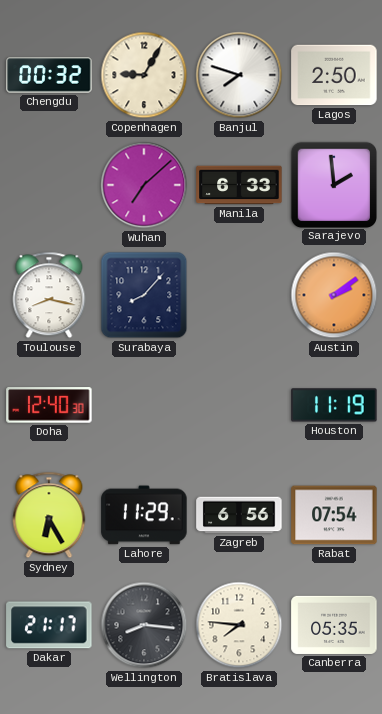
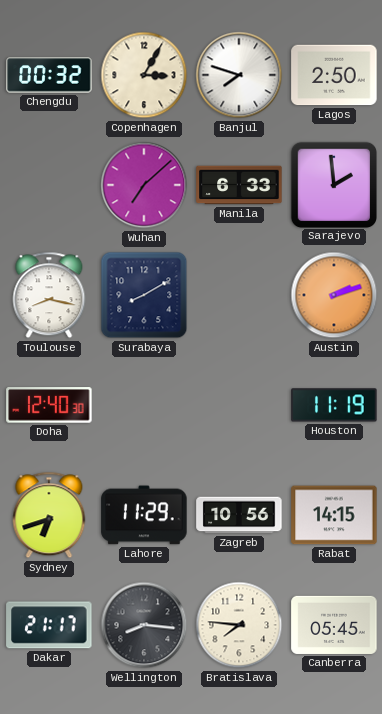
Copenhagen: 9:05 -> 3:05 (144, 75)
Surabaya: 8:07 -> 8:10 (144, 295)
Austin: 2:09 -> 2:12 (334, 295)
Sydney: 6:25 -> 6:42 (49, 515)
Zagreb: 6:56 -> 10:56 (239, 515)
Rabat: 07:54 -> 14:15 (334, 515)
Canberra: 05:35 -> 05:45 (334, 625)
